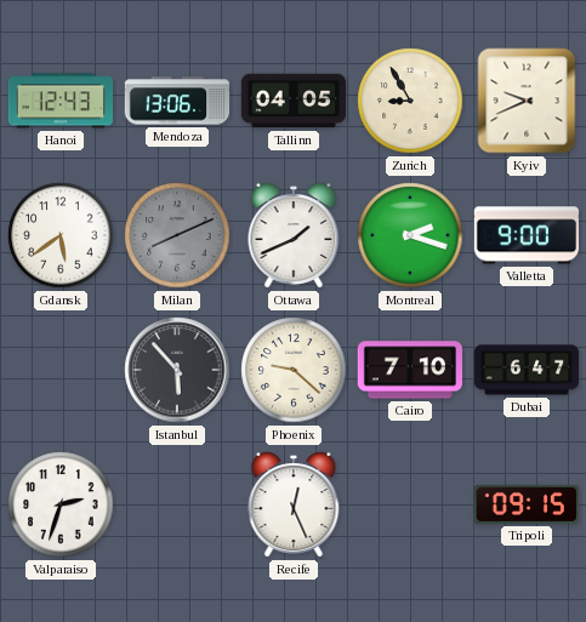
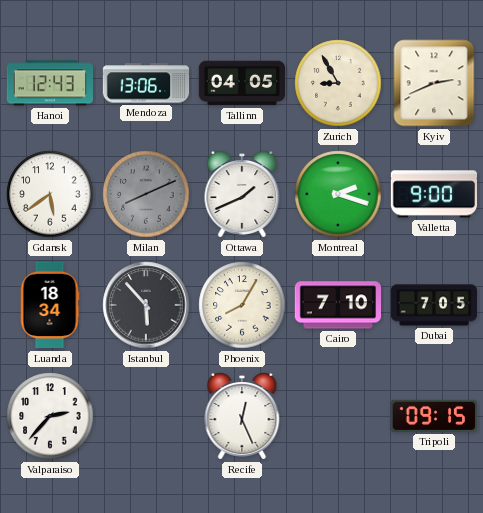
Kyiv: 9:41 -> 2:41 (434, 83)
Luanda: none -> 18:34 (50, 305)
Phoenix: 9:22 -> 8:05 (242, 305)
Dubai: 6:47 -> 7:05 (434, 305)
Valparaiso: 2:33 -> 2:37 (50, 416)
